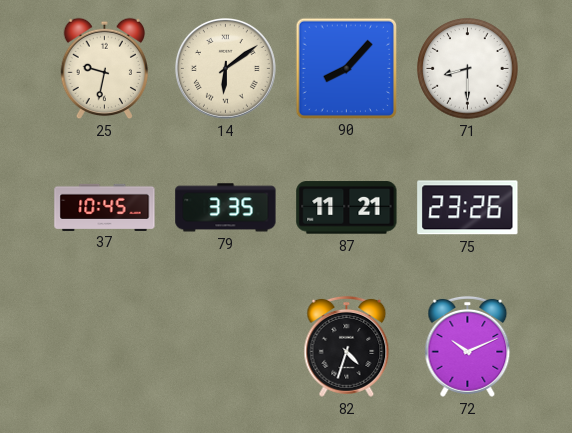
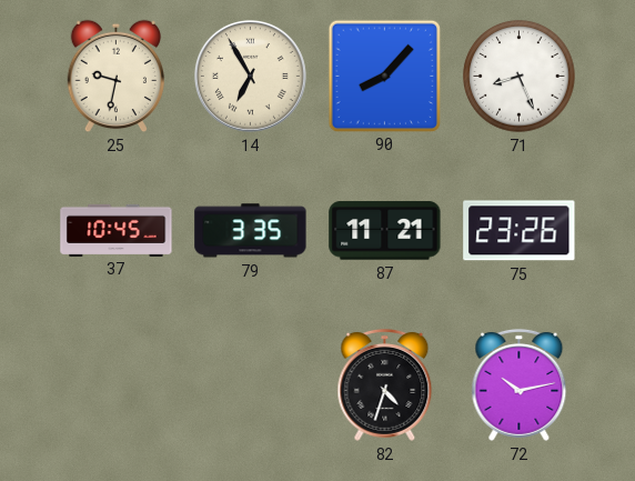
14: 6:09 -> 6:55 (250, 76)
71: 8:30 -> 8:26 (520, 77)
72: 10:11 -> 10:13 (520, 384)
